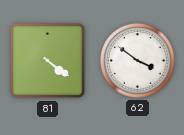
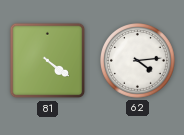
62: 3:51 -> 4:14 (138, 61)
